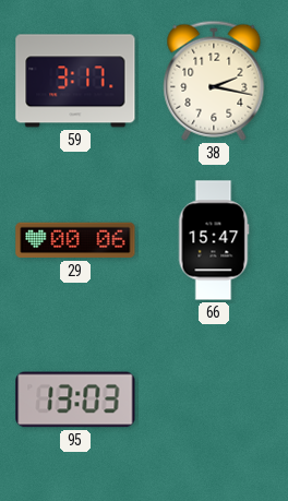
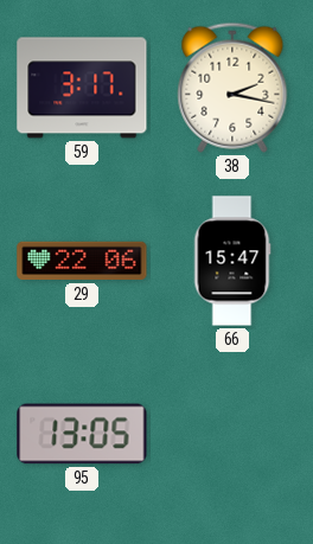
29: 00:06 -> 22:06 (82, 261)
95: 13:03 -> 13:05 (82, 434)
